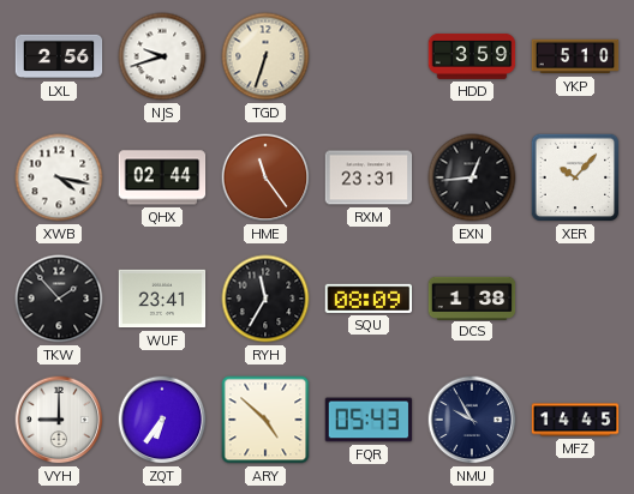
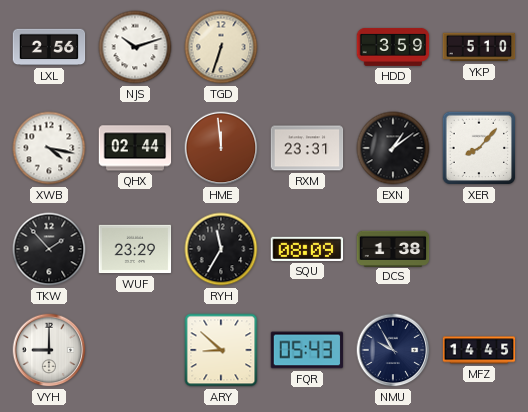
NJS: 9:42 -> 10:12 (135, 47)
HME: 11:24 -> 11:59 (221, 148)
EXN: 12:44 -> 1:09 (393, 148)
XER: 10:07 -> 8:07 (479, 148)
WUF: 23:41 -> 23:29 (135, 249)
ZQT: 6:36 -> none (162, 420)
ARY: 4:52 -> 8:52 (221, 350)
